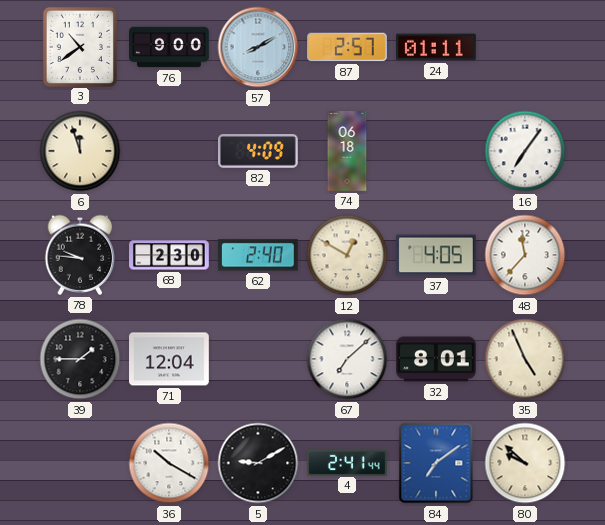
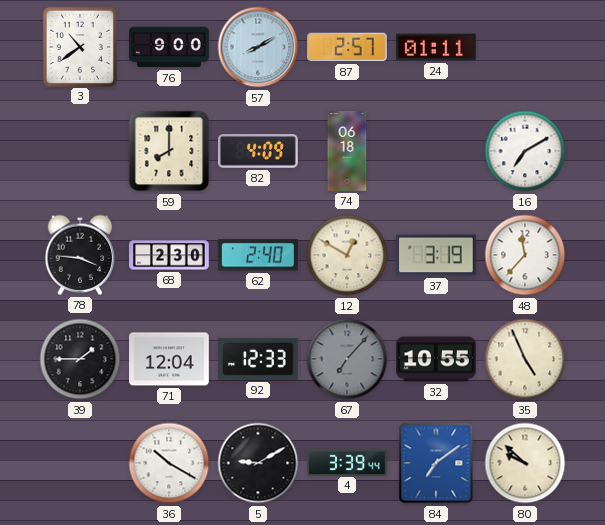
6: 11:57 -> none (80, 151)
59: none -> 8:00 (169, 151)
16: 7:06 -> 7:10 (525, 151)
78: 9:46 -> 3:46 (80, 255)
37: 4:05 -> 3:19 (436, 255)
92: none -> 12:33 (259, 359)
67: 7:08 -> 7:07 (347, 359)
67 dial: white -> grey (347, 359)
32: 8:01 -> 10:55 (436, 359)
4: 2:41 -> 3:39 (347, 462)
